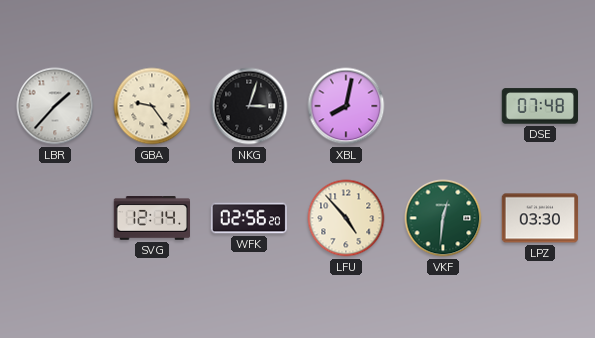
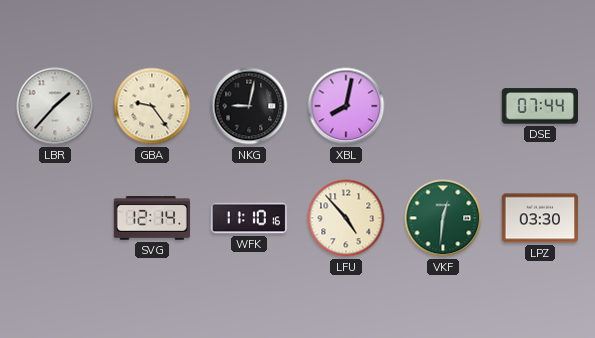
NKG: 3:03 -> 9:02 (249, 106)
DSE: 07:48 -> 07:44 (539, 106)
WFK: 02:56 -> 11:10 (249, 218)
